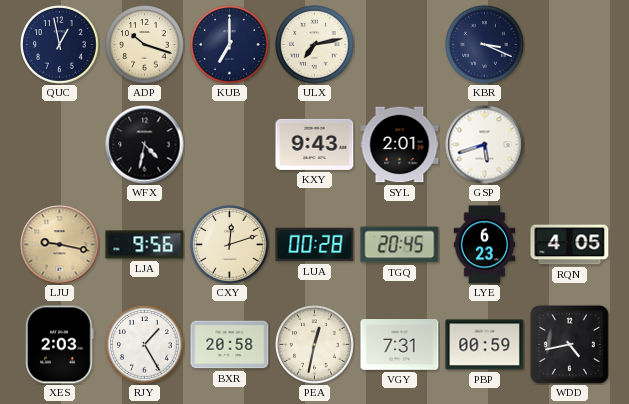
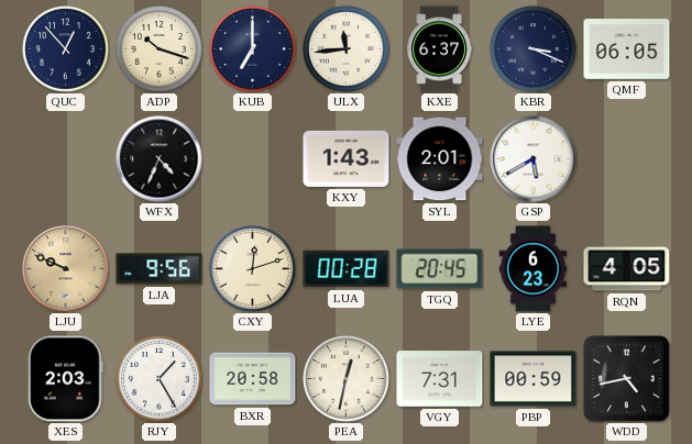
QUC: 12:58 -> 12:53 (66, 49)
ULX: 7:13 -> 11:44 (347, 49)
KXE: none -> 6:37 (439, 49)
QMF: none -> 06:05 (627, 49)
WFX: 4:32 -> 4:34 (160, 159)
KXY: 9:43 -> 1:43 (347, 158)
GSP: 5:42 -> 5:40 (534, 159)
LJU: 9:17 -> 9:49 (66, 269)
